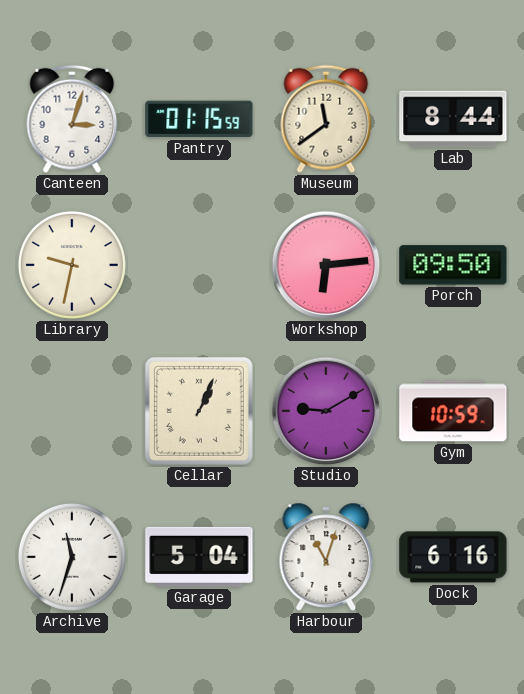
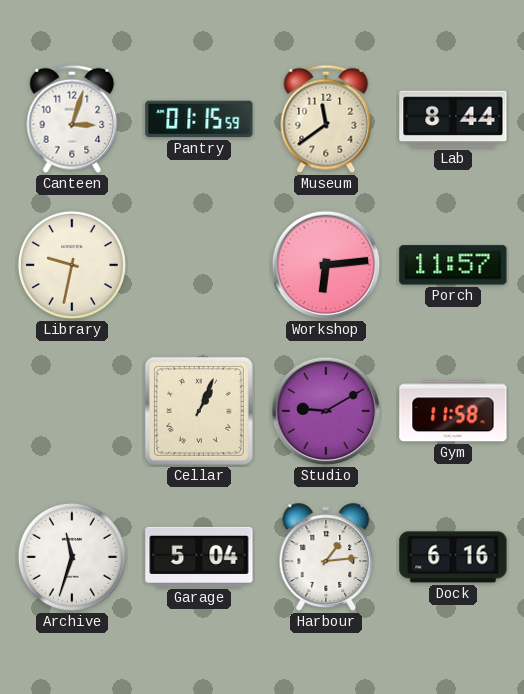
Porch: 09:50 -> 11:57 (453, 265)
Gym: 10:59 -> 11:58 (453, 411)
Harbour: 11:03 -> 1:14 (326, 557)
